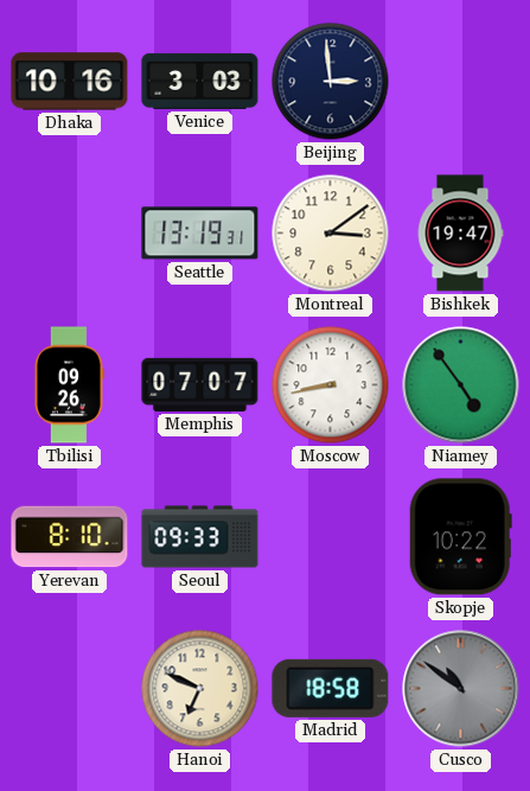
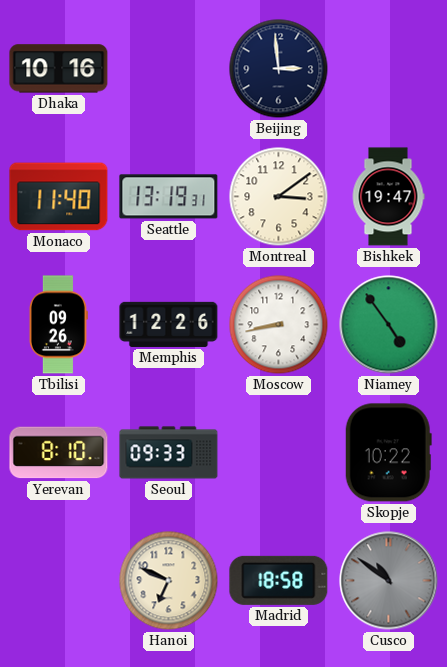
Venice: 3:03 -> none (200, 81)
Monaco: none -> 11:40 (59, 197)
Memphis: 07:07 -> 12:26 (169, 324)
